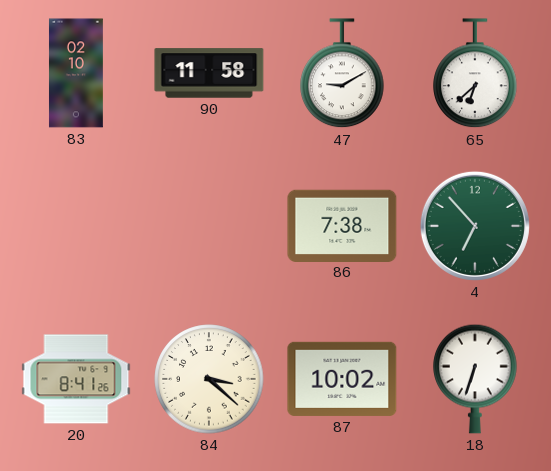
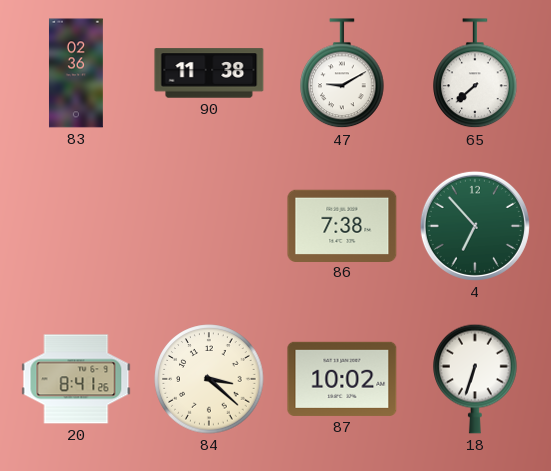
83: 02:10 -> 02:36 (76, 73)
90: 11:58 -> 11:38 (209, 73)
65: 6:38 -> 7:38 (475, 74)
